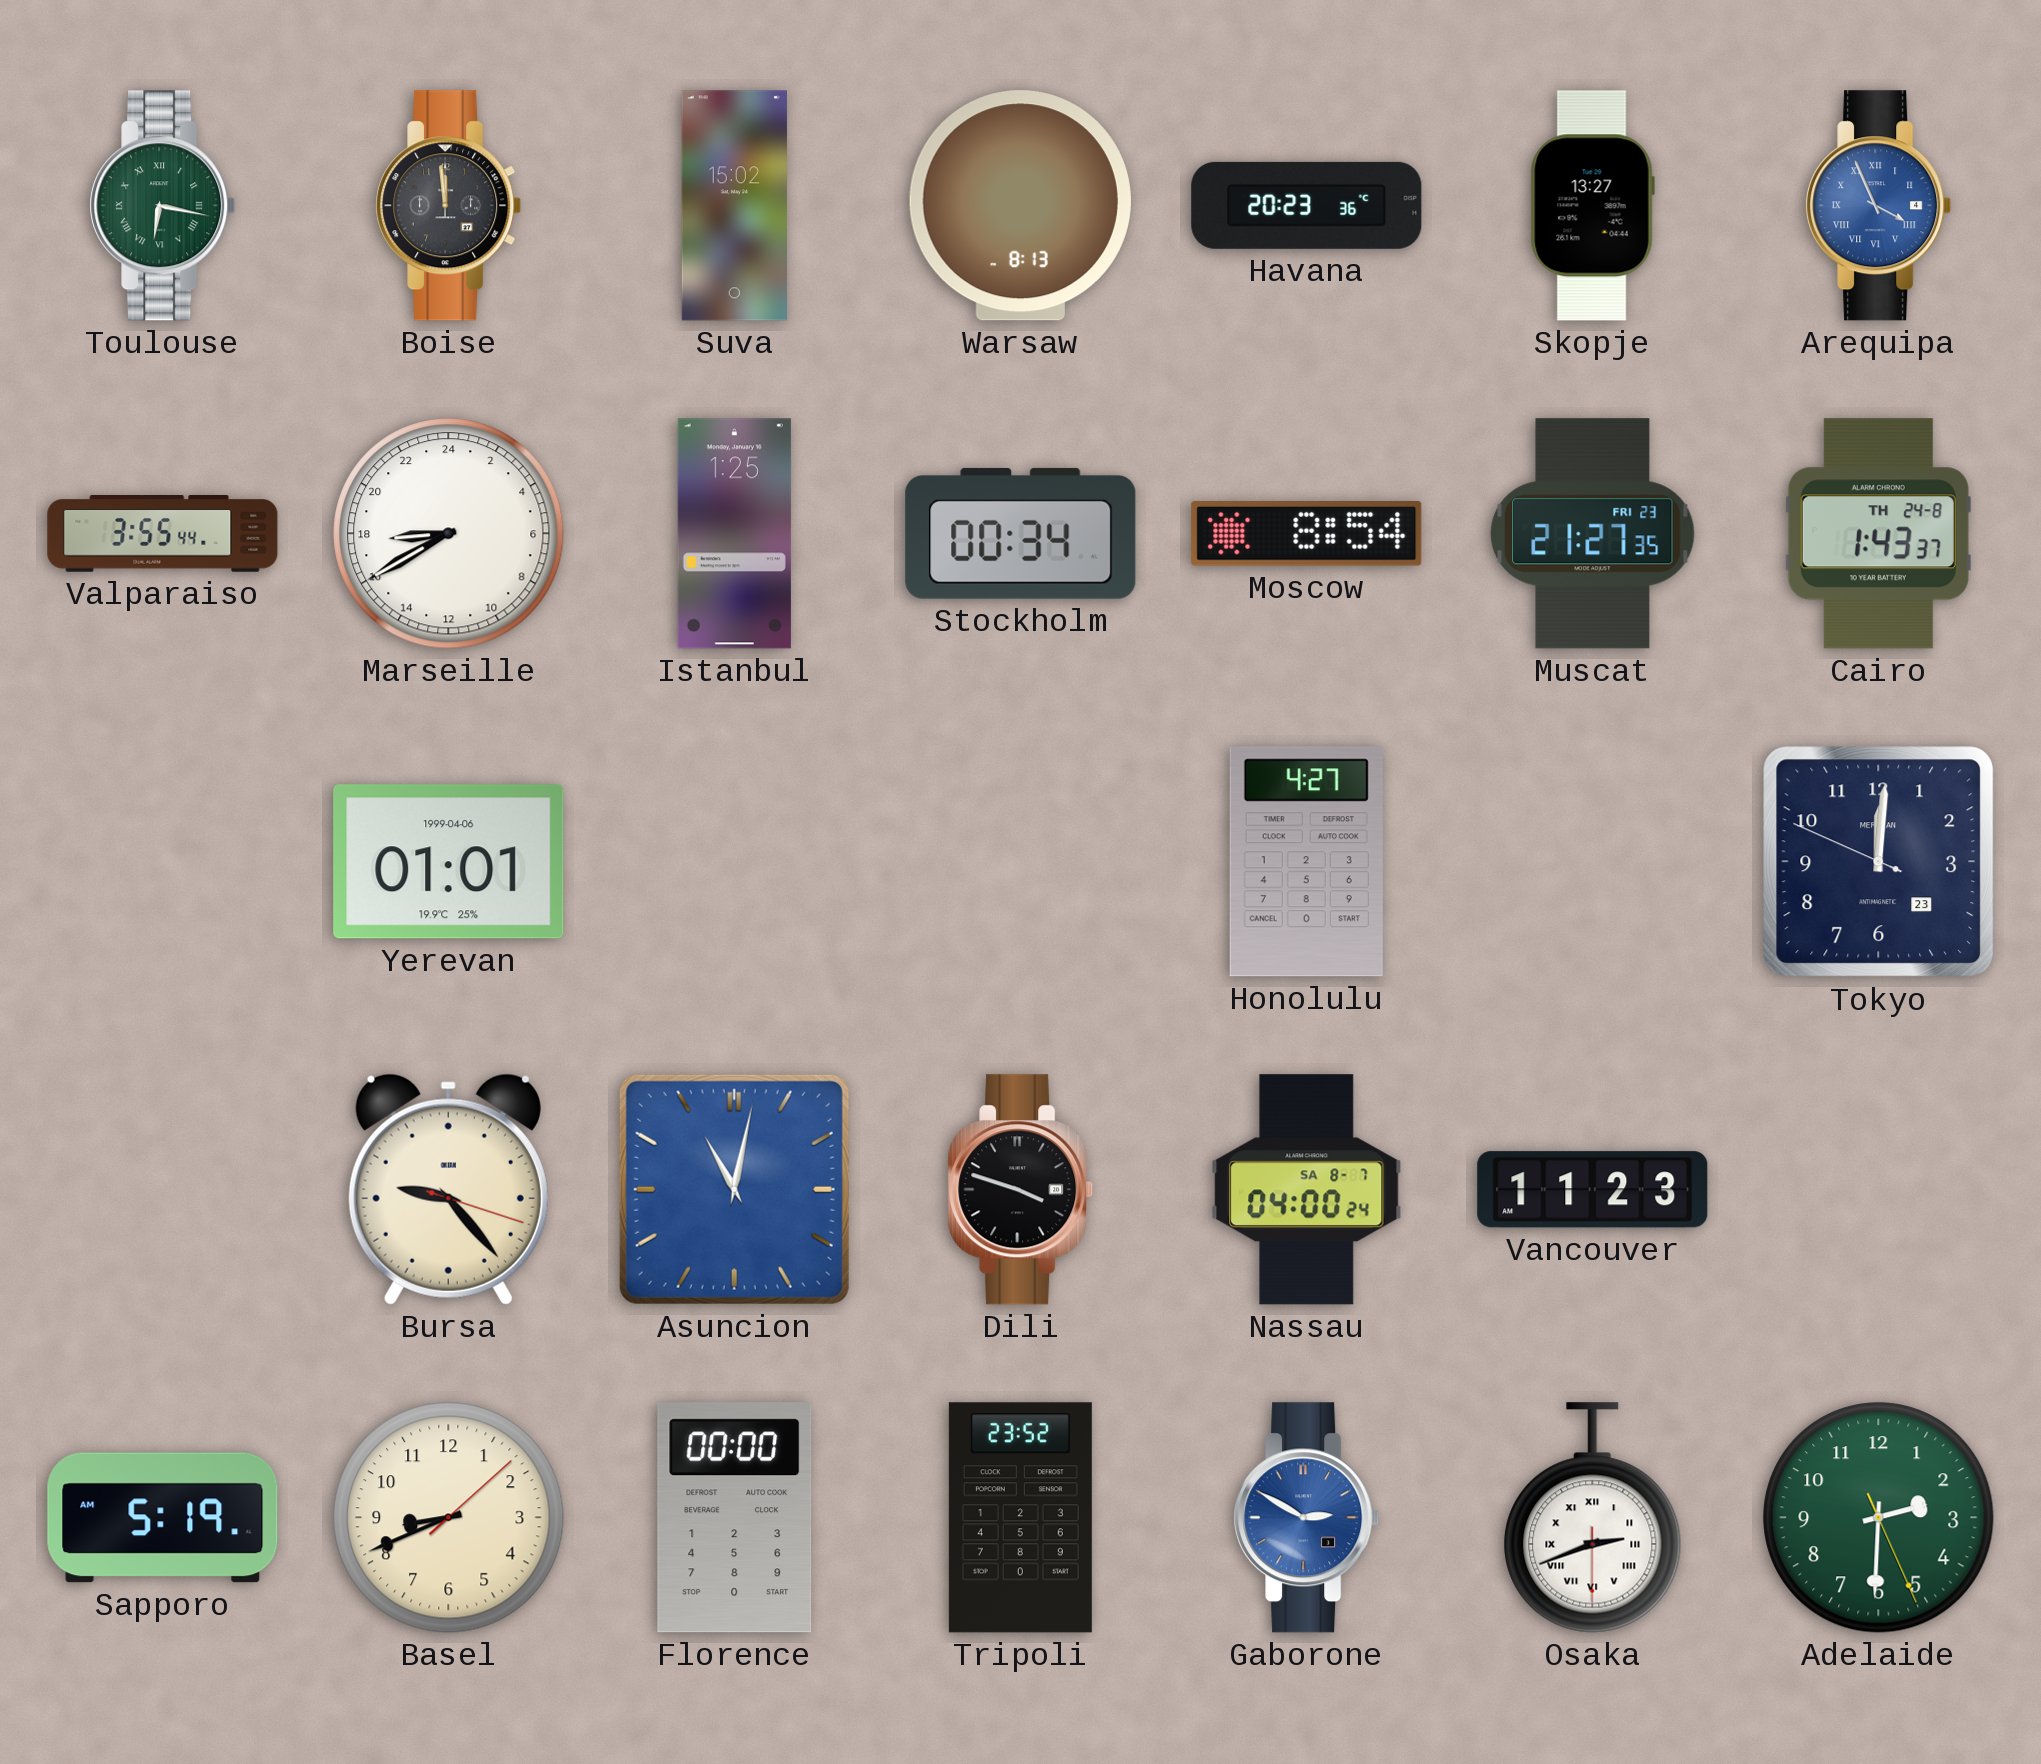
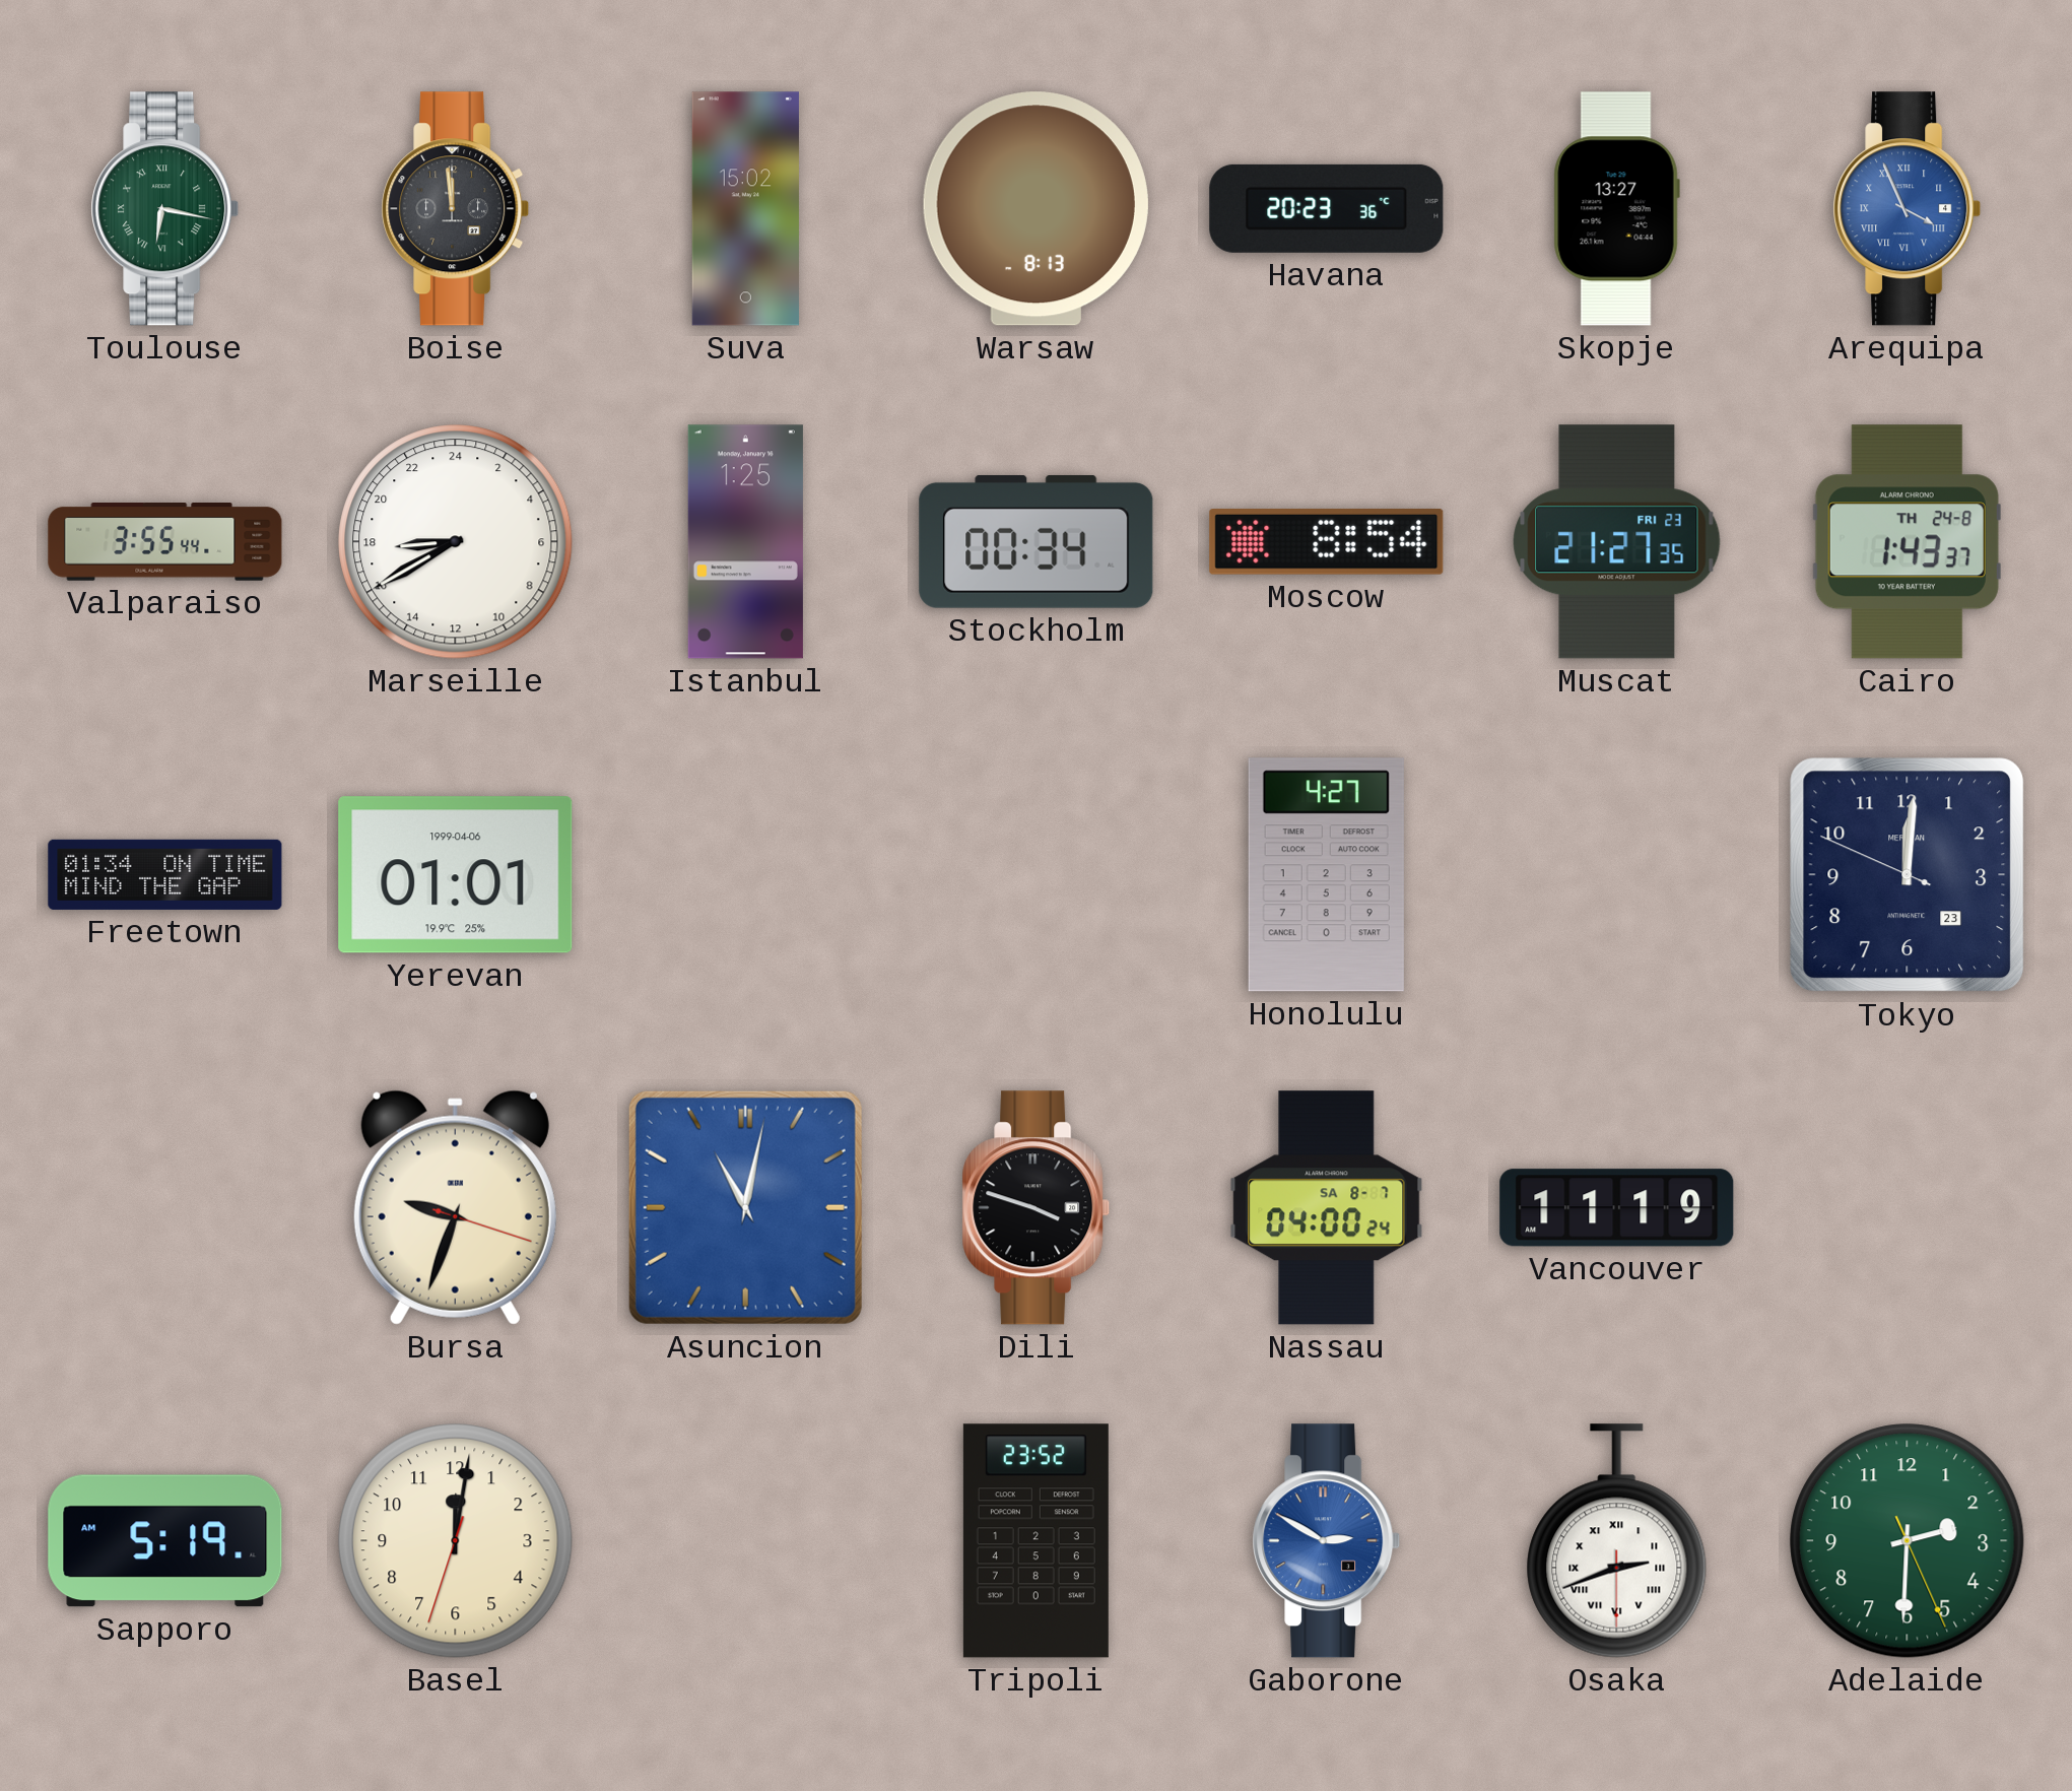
Freetown: none -> 01:34 (165, 874)
Bursa: 9:23 -> 9:33 (455, 1207)
Vancouver: 11:23 -> 11:19 (1617, 1208)
Basel: 8:41 -> 12:01 (456, 1541)
Florence: 00:00 -> none (735, 1518)
